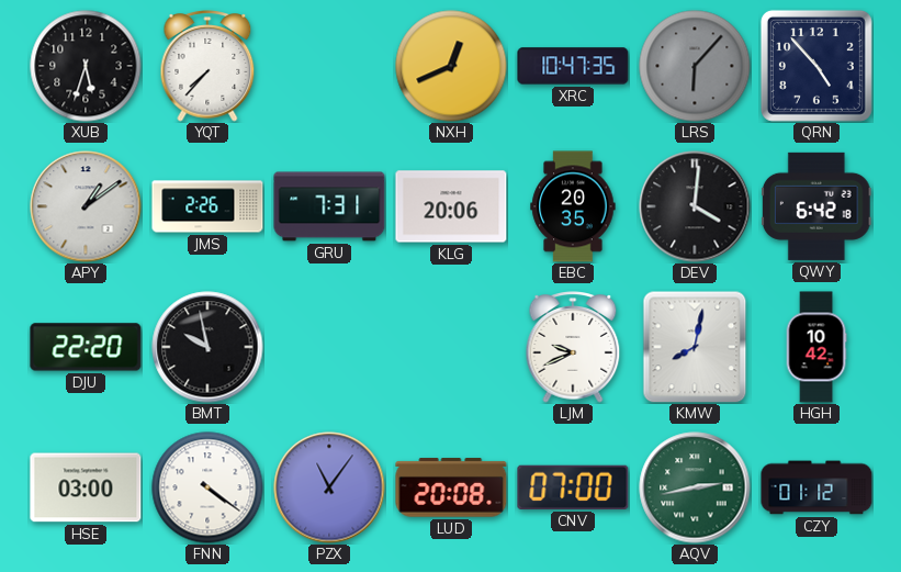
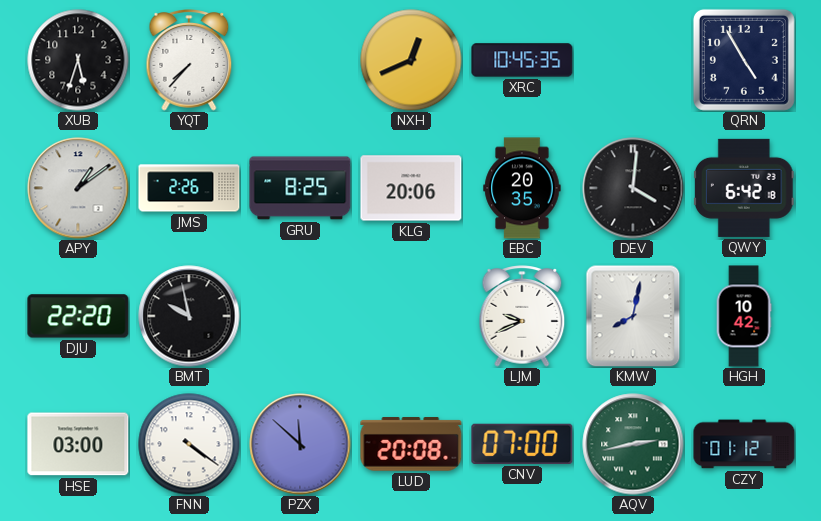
XRC: 10:47 -> 10:45 (522, 60)
LRS: 6:07 -> none (695, 66)
QRN: 4:53 -> 4:55 (744, 60)
GRU: 7:31 -> 8:25 (300, 188)
PZX: 11:06 -> 11:52 (300, 444)
